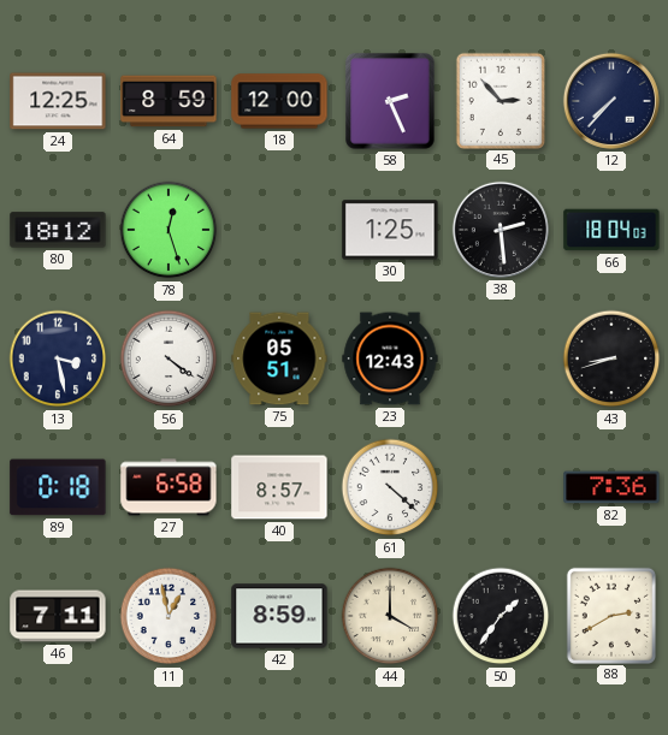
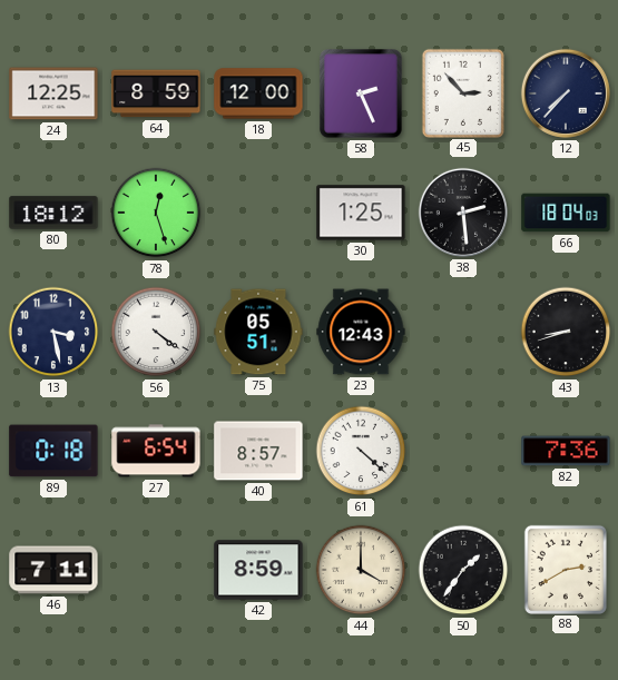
27: 6:58 -> 6:54 (156, 451)
11: 12:58 -> none (169, 616)
